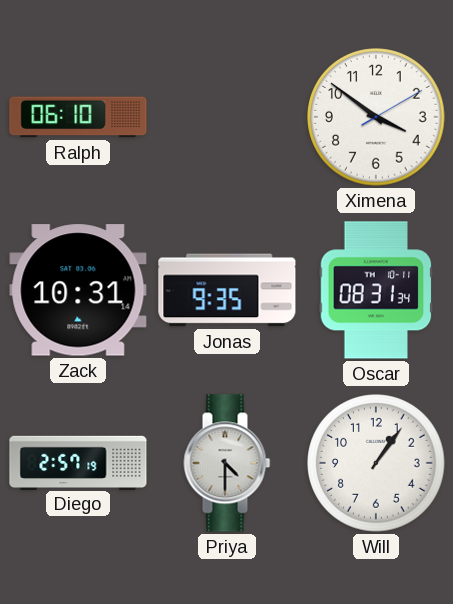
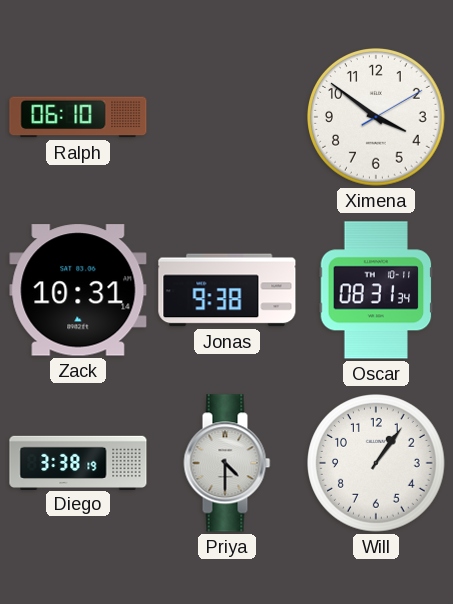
Jonas: 9:35 -> 9:38 (227, 290)
Diego: 2:57 -> 3:38 (78, 462)
